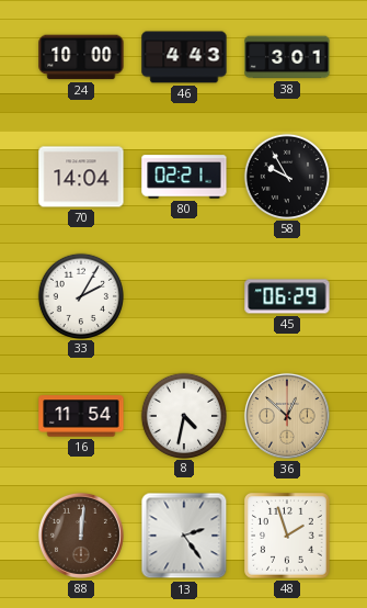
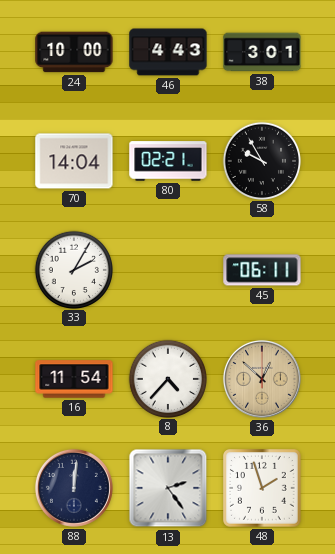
45: 06:29 -> 06:11 (262, 270)
8: 4:32 -> 4:37 (167, 378)
88 dial: brown -> navy (74, 488)
